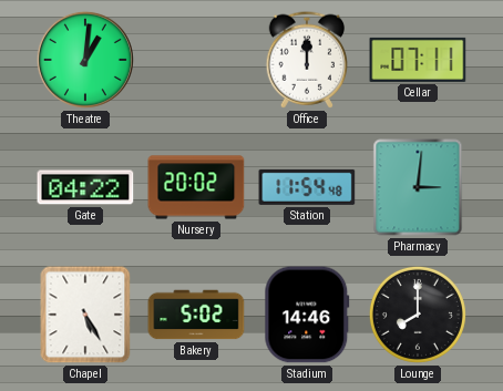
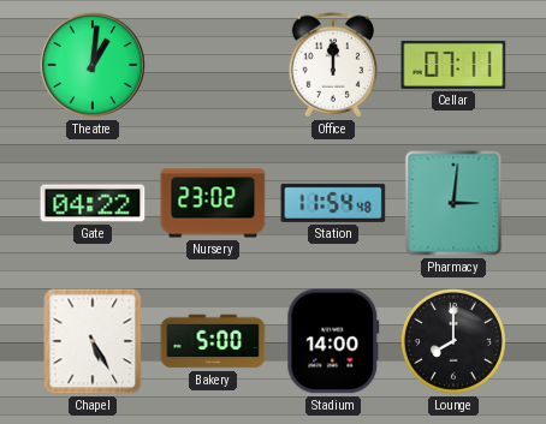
Nursery: 20:02 -> 23:02 (213, 203)
Bakery: 5:02 -> 5:00 (213, 341)
Stadium: 14:46 -> 14:00 (333, 341)
